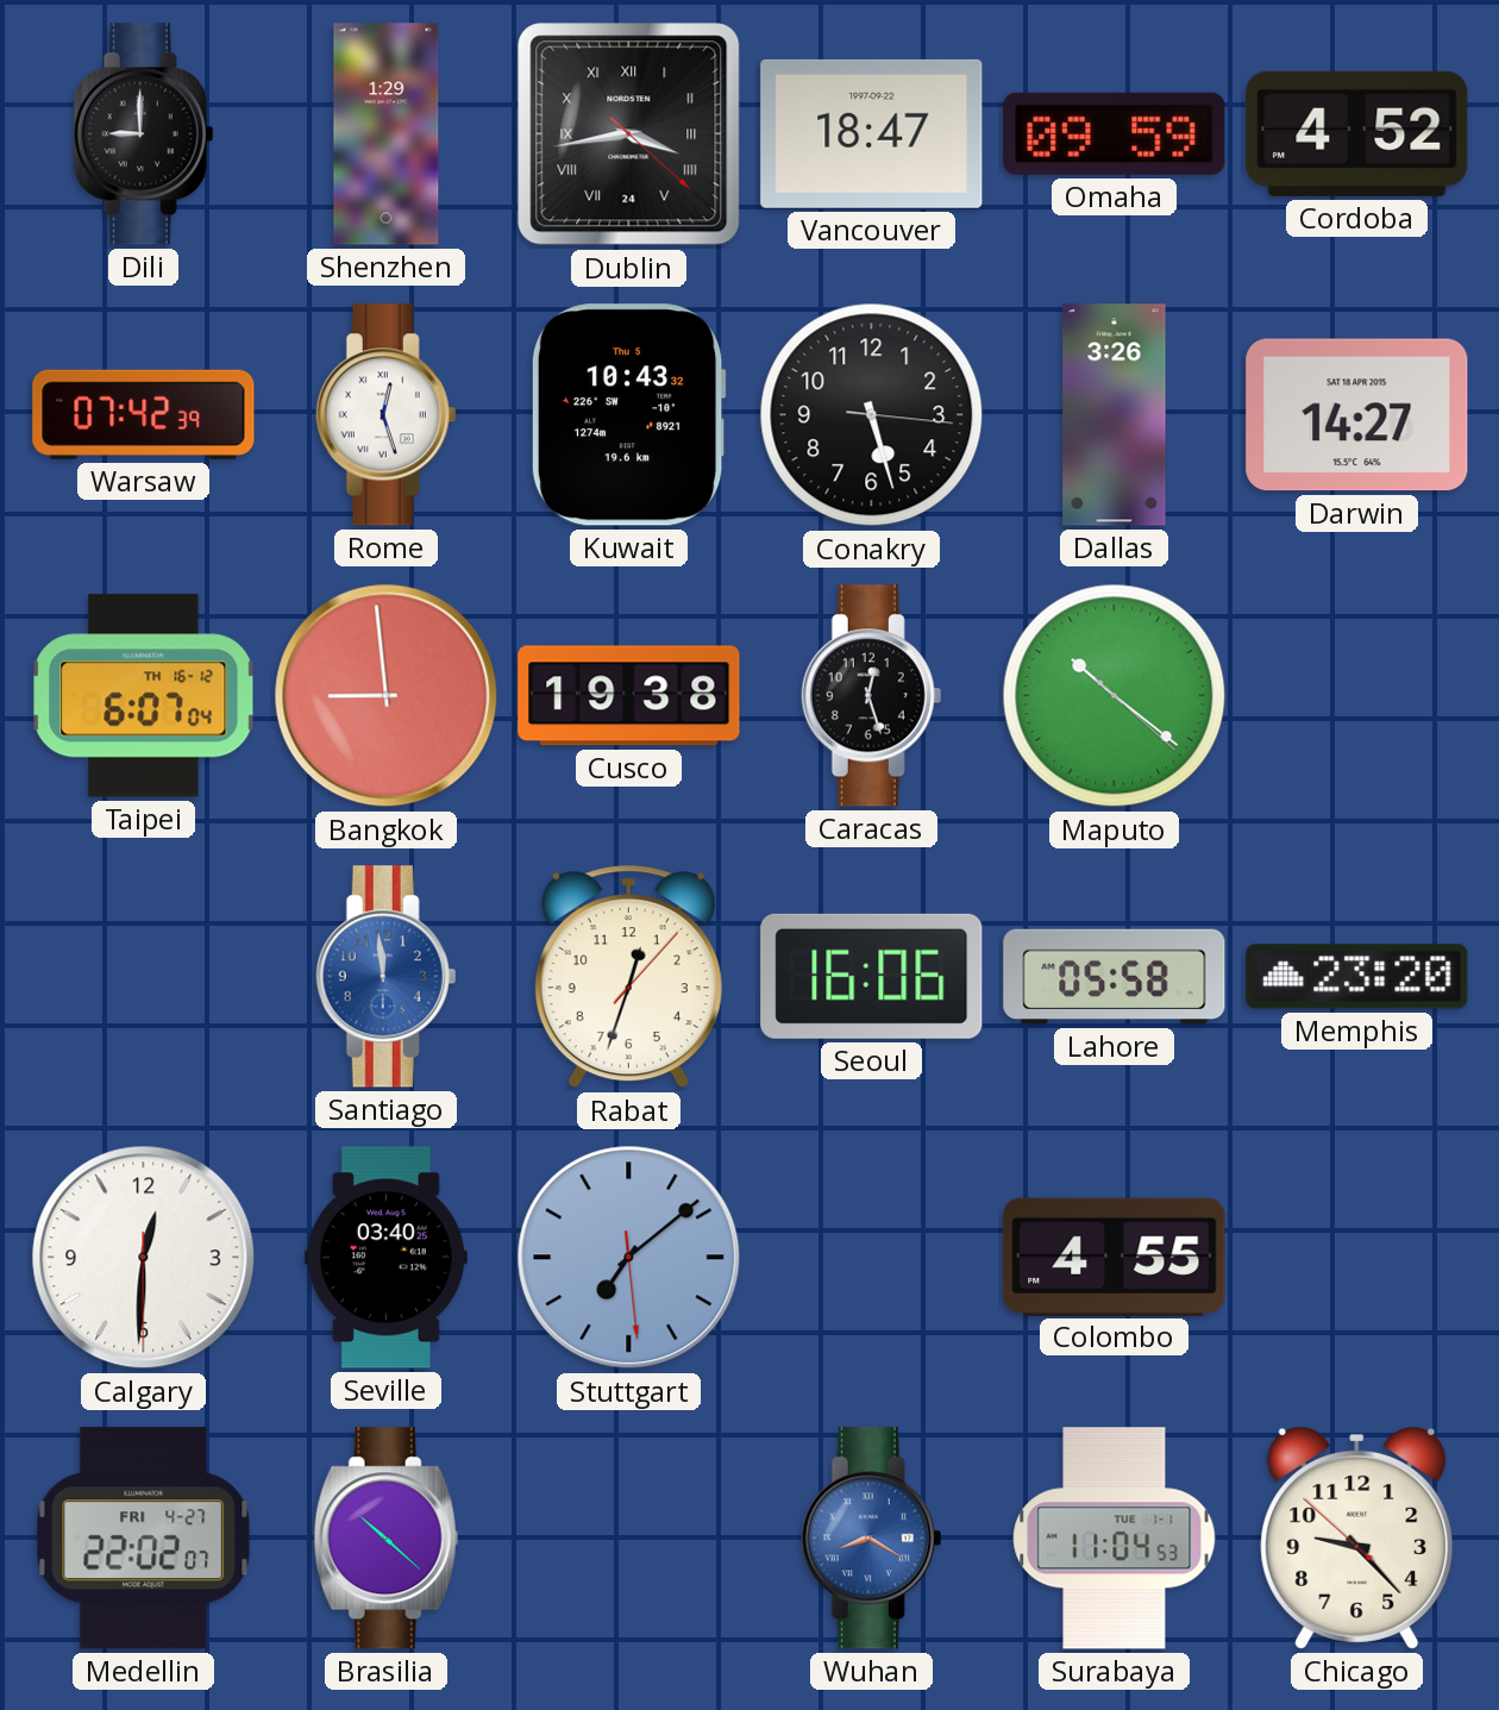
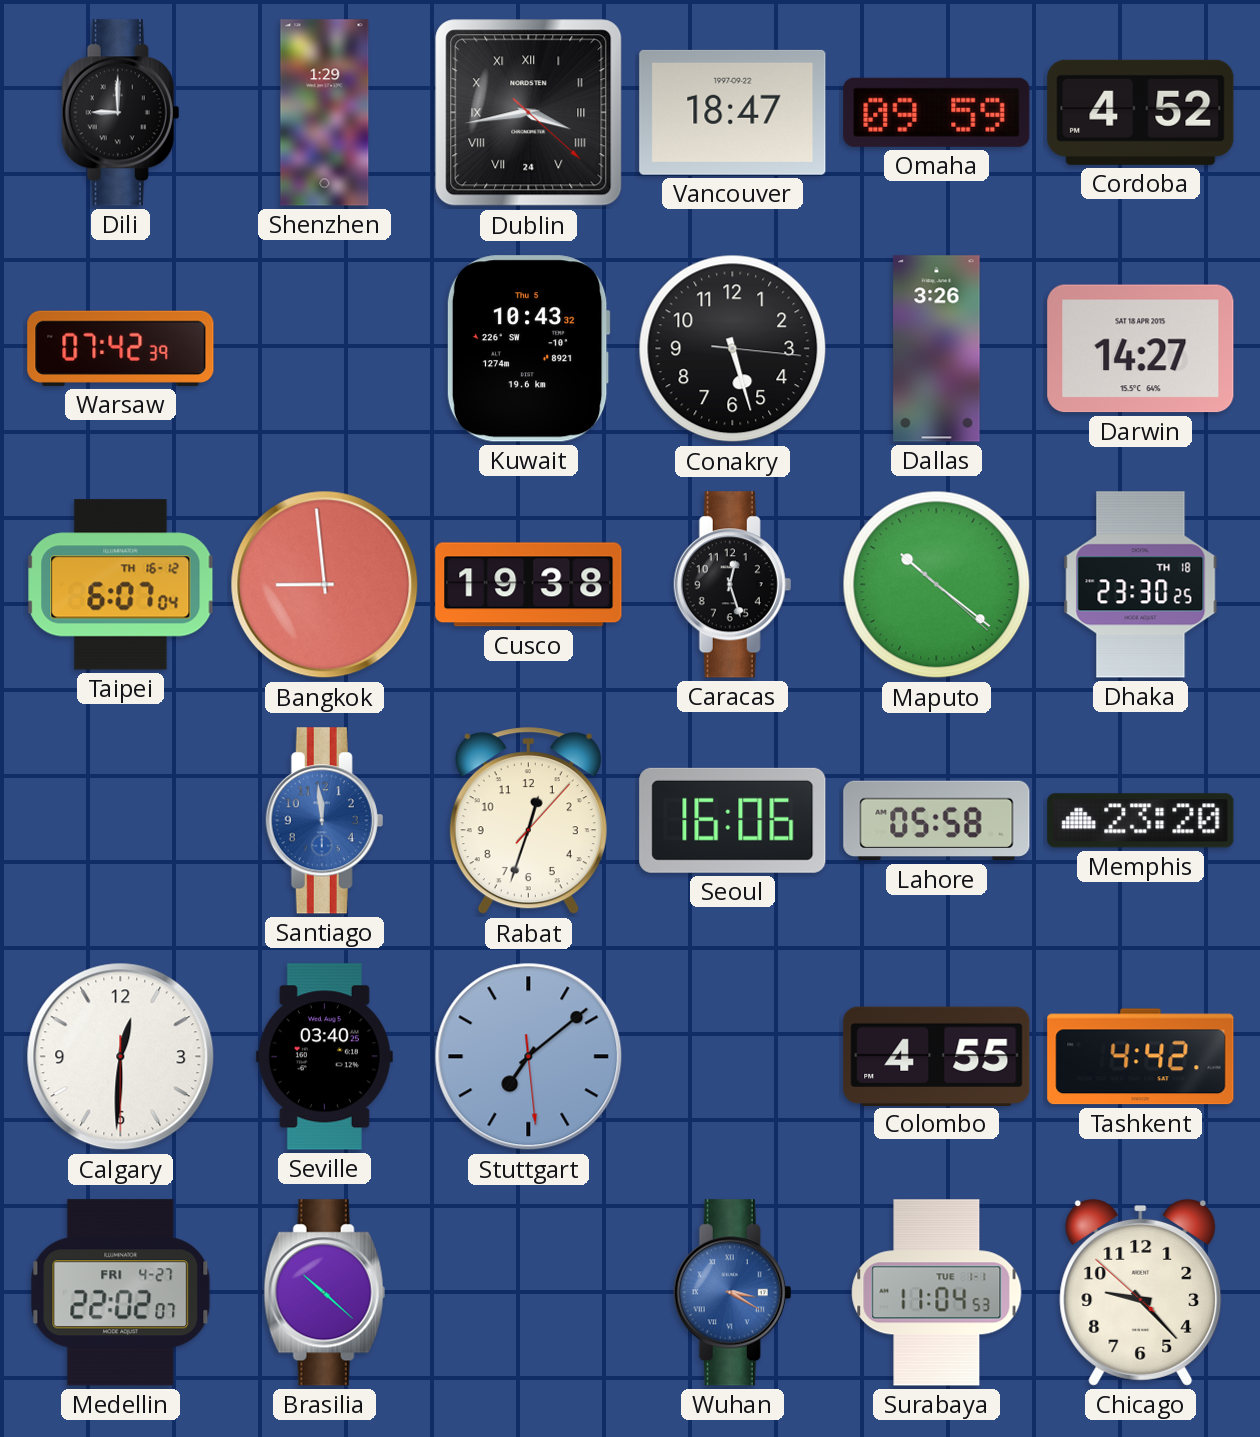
Rome: 12:27 -> none (387, 415)
Dhaka: none -> 23:30 (1141, 585)
Tashkent: none -> 4:42 (1141, 1057)
Wuhan: 8:20 -> 3:20 (733, 1293)
